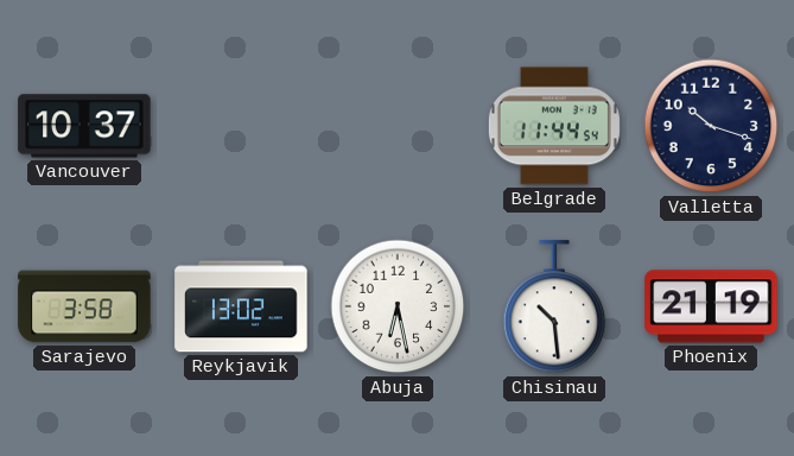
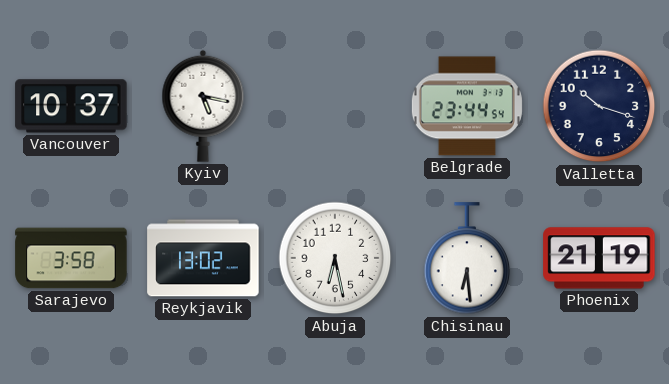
Kyiv: none -> 5:17 (203, 106)
Belgrade: 11:44 -> 23:44 (467, 106)
Chisinau: 10:29 -> 6:29 (467, 259)
